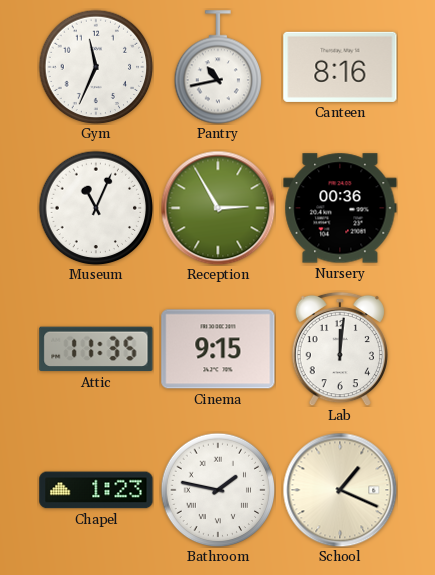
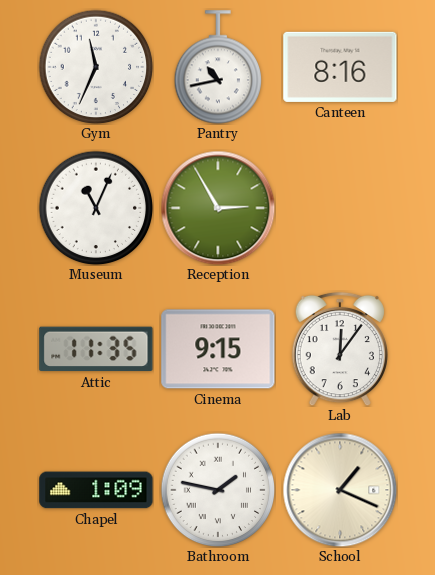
Nursery: 00:36 -> none (340, 208)
Lab: 12:01 -> 12:06 (340, 349)
Chapel: 1:23 -> 1:09 (96, 490)
